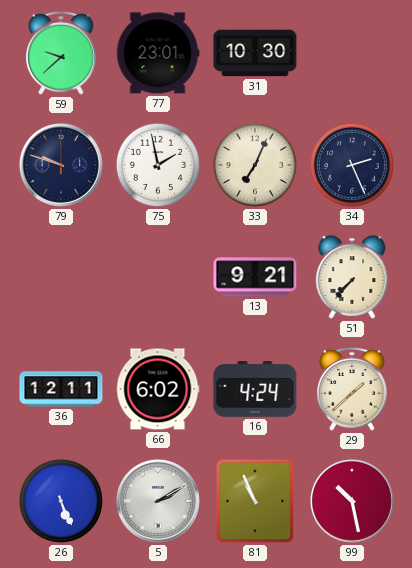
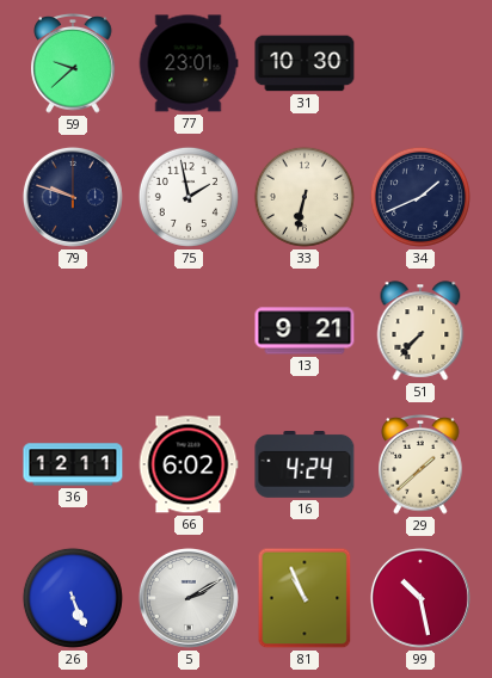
33: 7:04 -> 6:32 (305, 197)
34: 2:26 -> 1:41 (420, 197)
